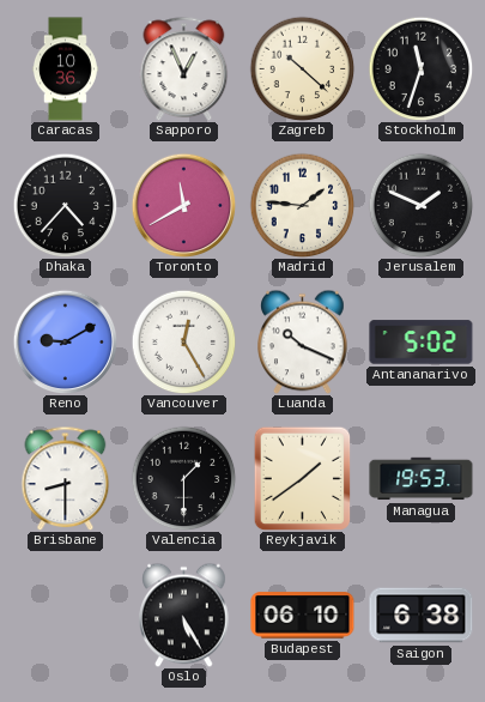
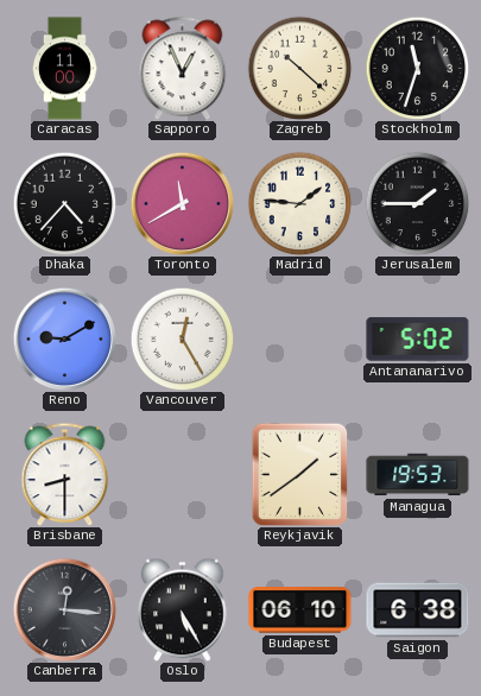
Caracas: 10:36 -> 11:00 (64, 69)
Jerusalem: 1:49 -> 1:45 (417, 203)
Luanda: 10:19 -> none (303, 341)
Valencia: 1:30 -> none (183, 478)
Canberra: none -> 12:16 (64, 609)
